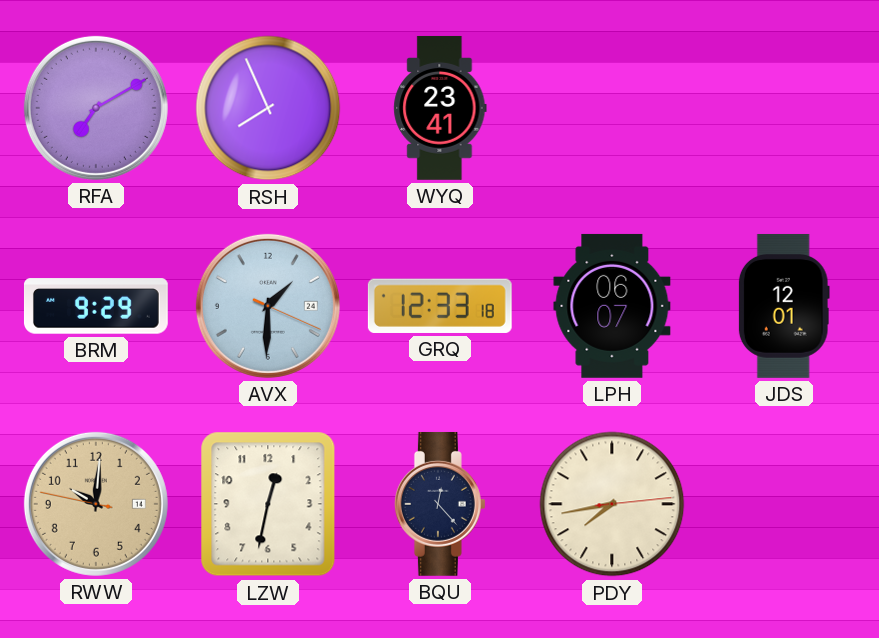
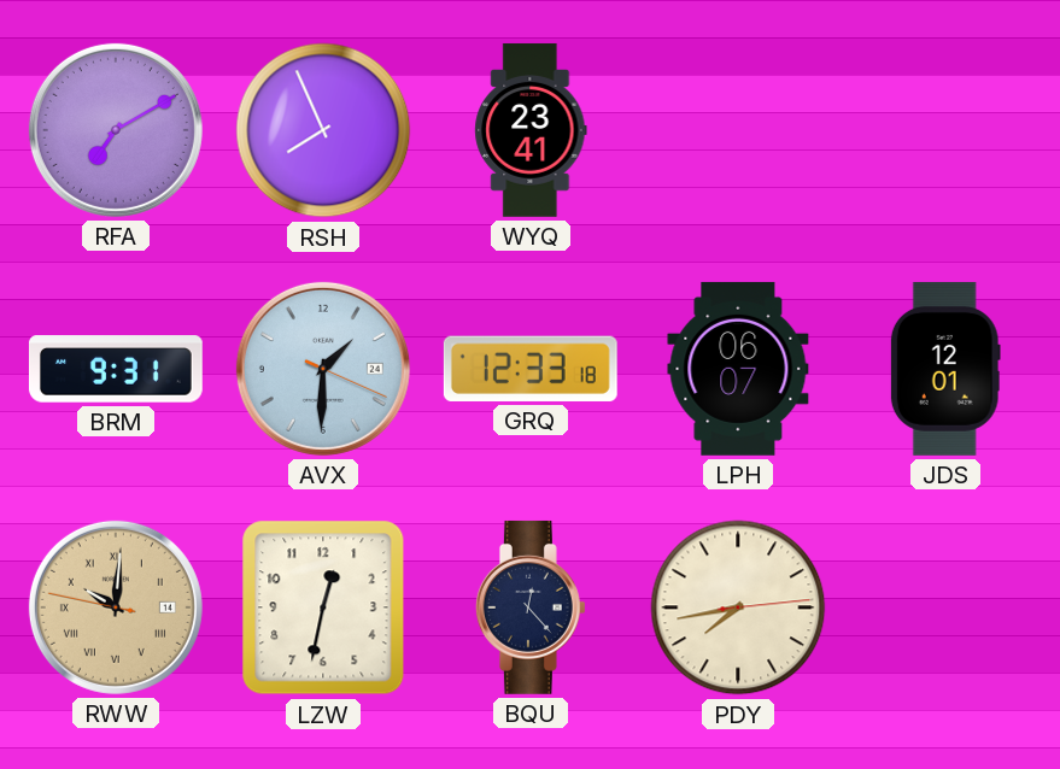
BRM: 9:29 -> 9:31 (116, 369)
RWW numerals: Arabic -> Roman (116, 607)
